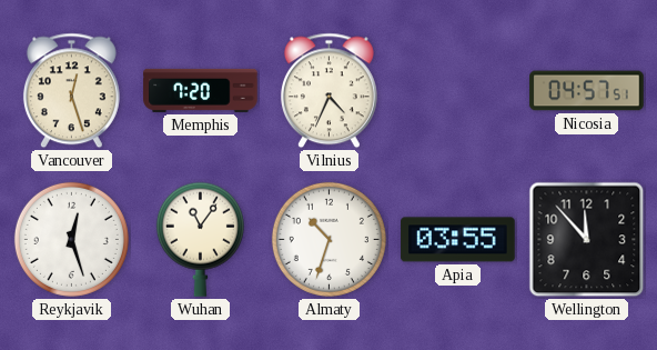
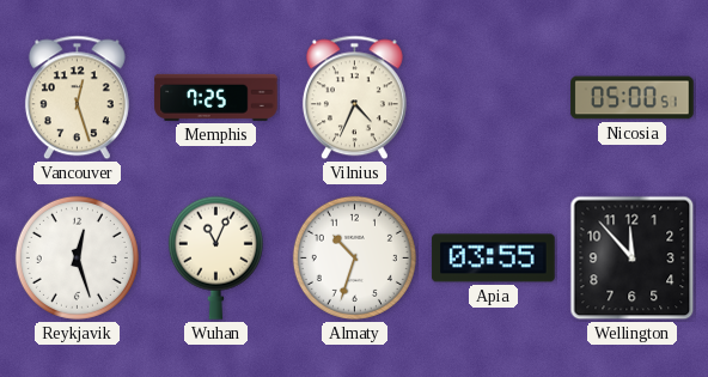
Memphis: 7:20 -> 7:25 (216, 97)
Nicosia: 04:57 -> 05:00 (633, 98)
Wuhan: 11:06 -> 11:04 (215, 257)
